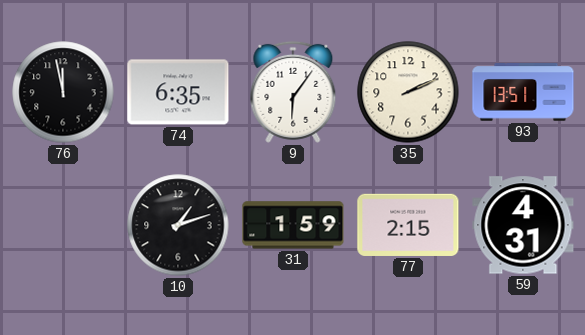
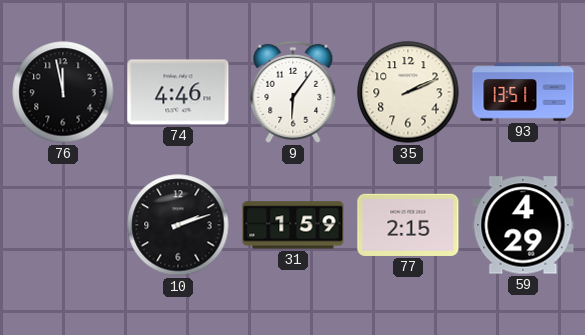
74: 6:35 -> 4:46 (178, 92)
10: 1:12 -> 2:12 (178, 225)
59: 4:31 -> 4:29 (523, 225)
